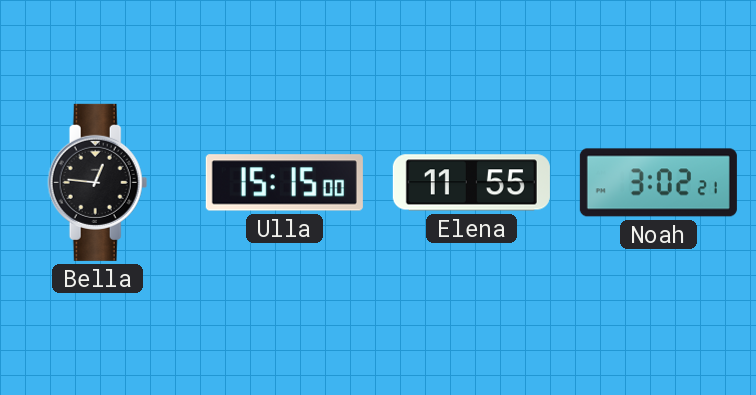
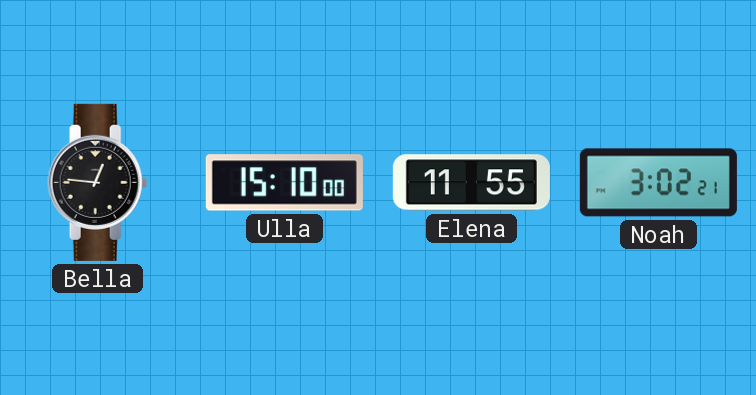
Ulla: 15:15 -> 15:10 (284, 183)
